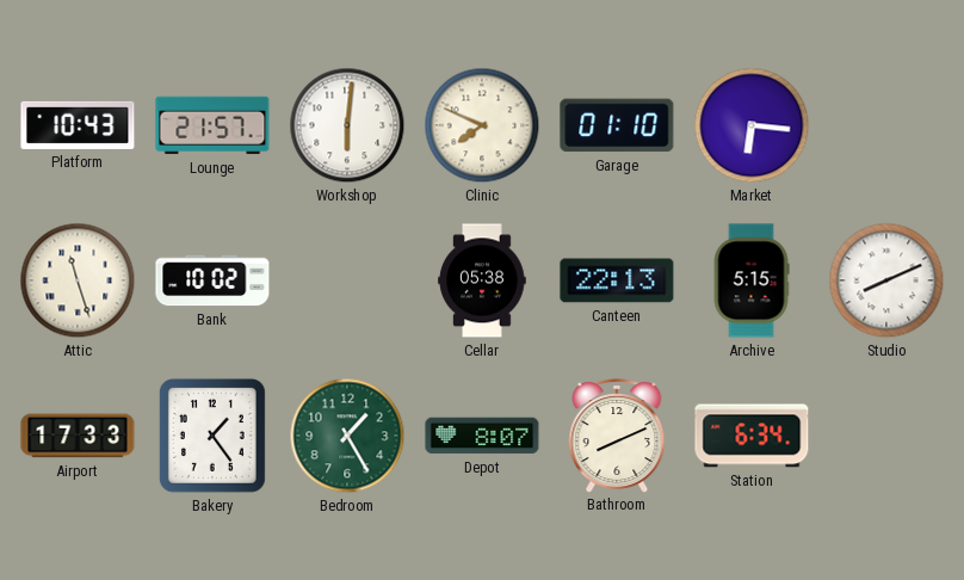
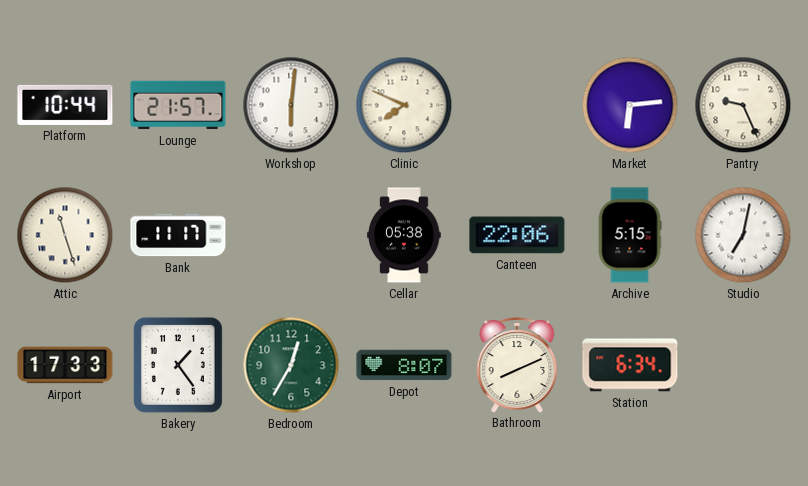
Platform: 10:43 -> 10:44 (65, 105)
Garage: 01:10 -> none (617, 125)
Market: 6:16 -> 6:14 (630, 105)
Pantry: none -> 9:26 (743, 105)
Bank: 10:02 -> 11:17 (178, 235)
Canteen: 22:13 -> 22:06 (517, 235)
Studio: 8:11 -> 7:02 (743, 235)
Bedroom: 1:25 -> 12:35 (291, 365)
